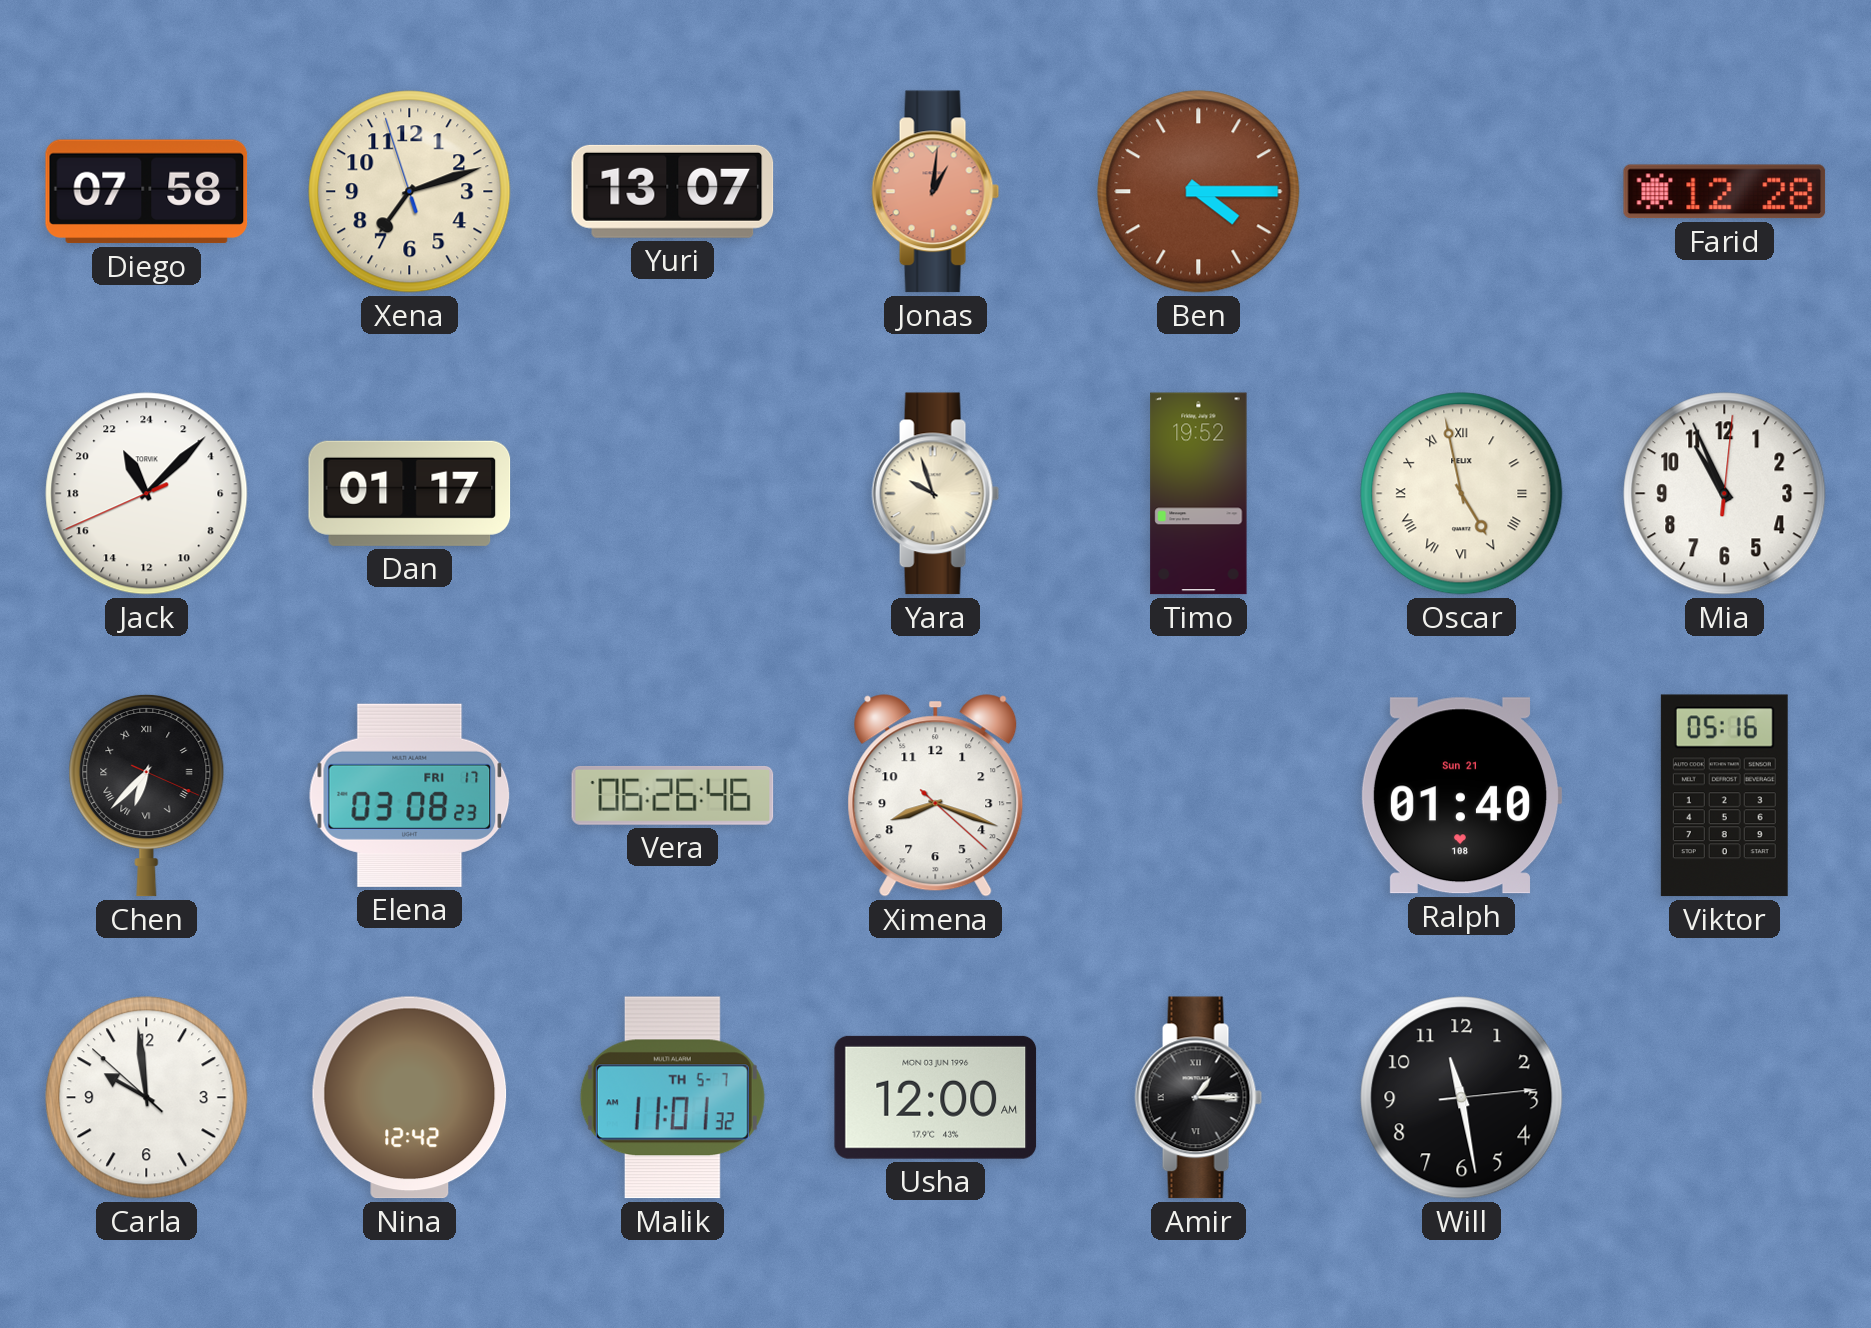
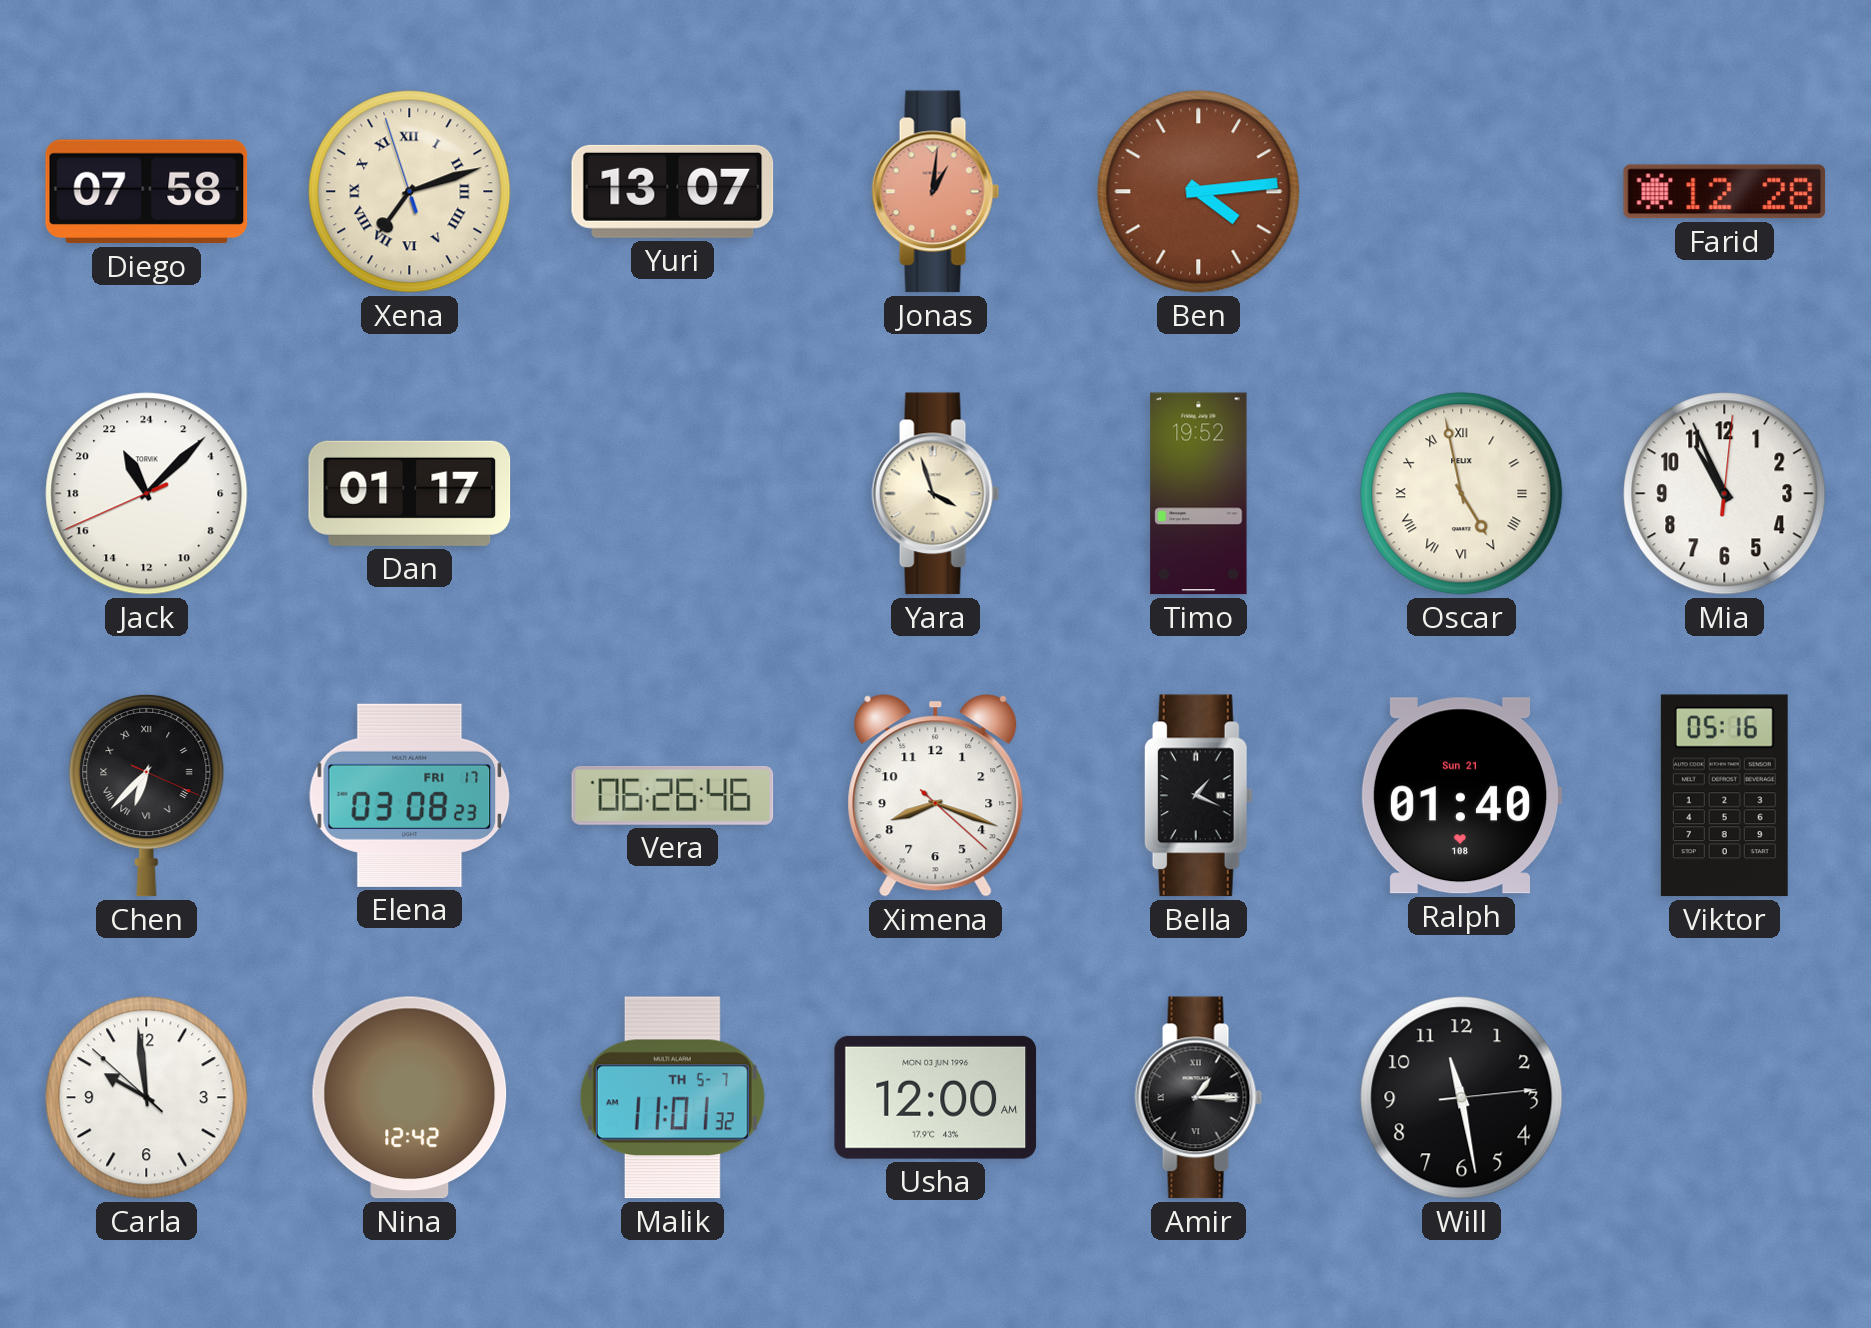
Xena numerals: Arabic -> Roman (410, 192)
Ben: 4:15 -> 4:14 (1199, 192)
Yara: 9:57 -> 3:57 (936, 494)
Bella: none -> 1:19 (1198, 796)
